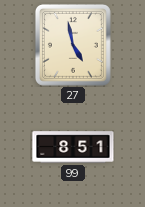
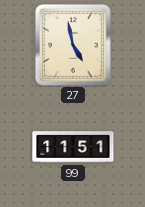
99: 8:51 -> 11:51 (73, 147)
